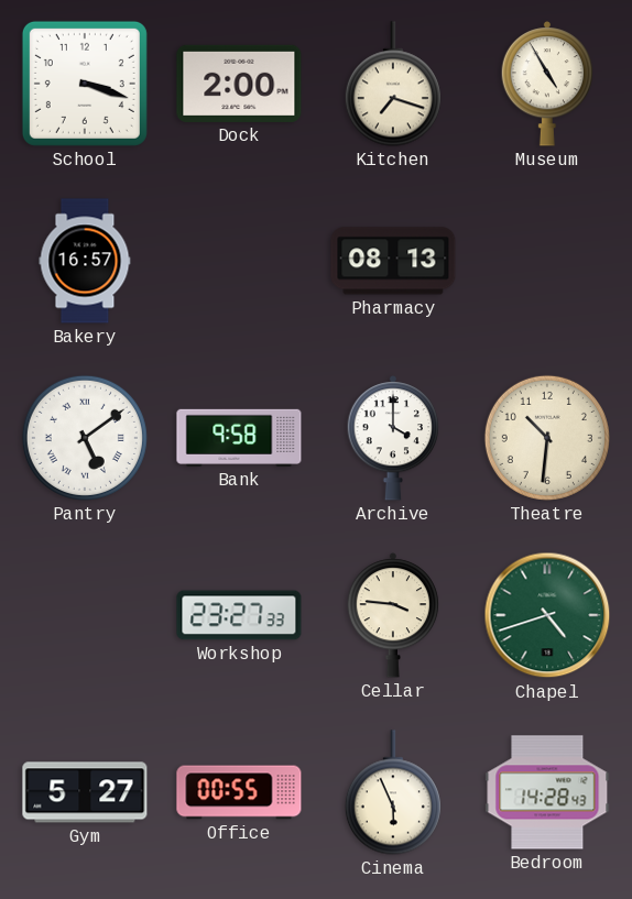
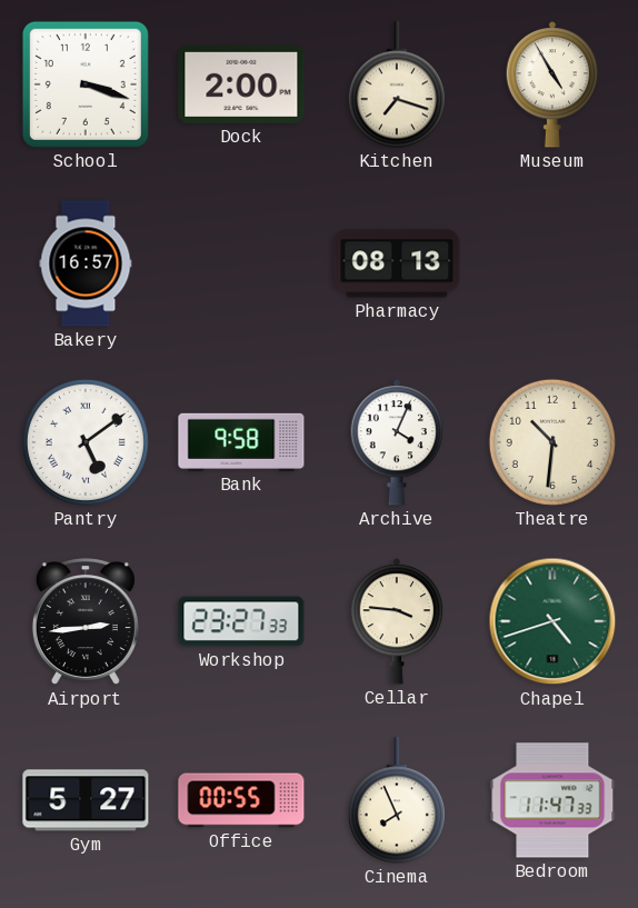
Archive: 4:00 -> 4:04 (397, 442)
Airport: none -> 2:44 (86, 622)
Cinema: 5:56 -> 7:56 (397, 800)
Bedroom: 14:28 -> 11:47 (552, 800)
